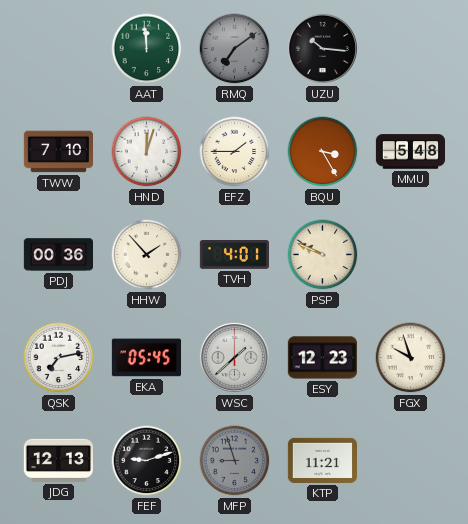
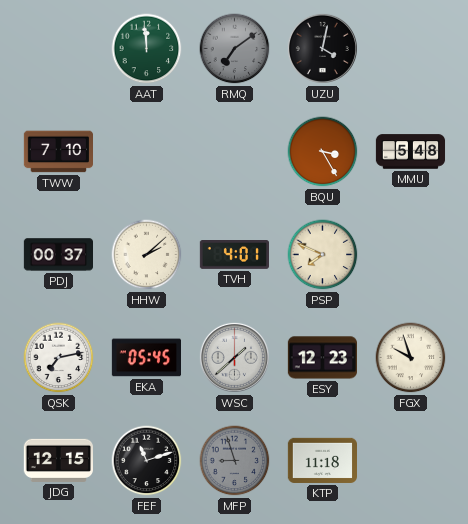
UZU: 10:16 -> 4:02 (322, 48)
HND: 12:03 -> none (147, 152)
EFZ: 1:45 -> none (235, 152)
PDJ: 00:36 -> 00:37 (58, 255)
HHW: 1:53 -> 2:08 (147, 255)
PSP: 9:49 -> 7:49 (323, 255)
JDG: 12:13 -> 12:15 (58, 460)
FEF: 9:12 -> 11:12 (147, 461)
KTP: 11:21 -> 11:18 (322, 460)
